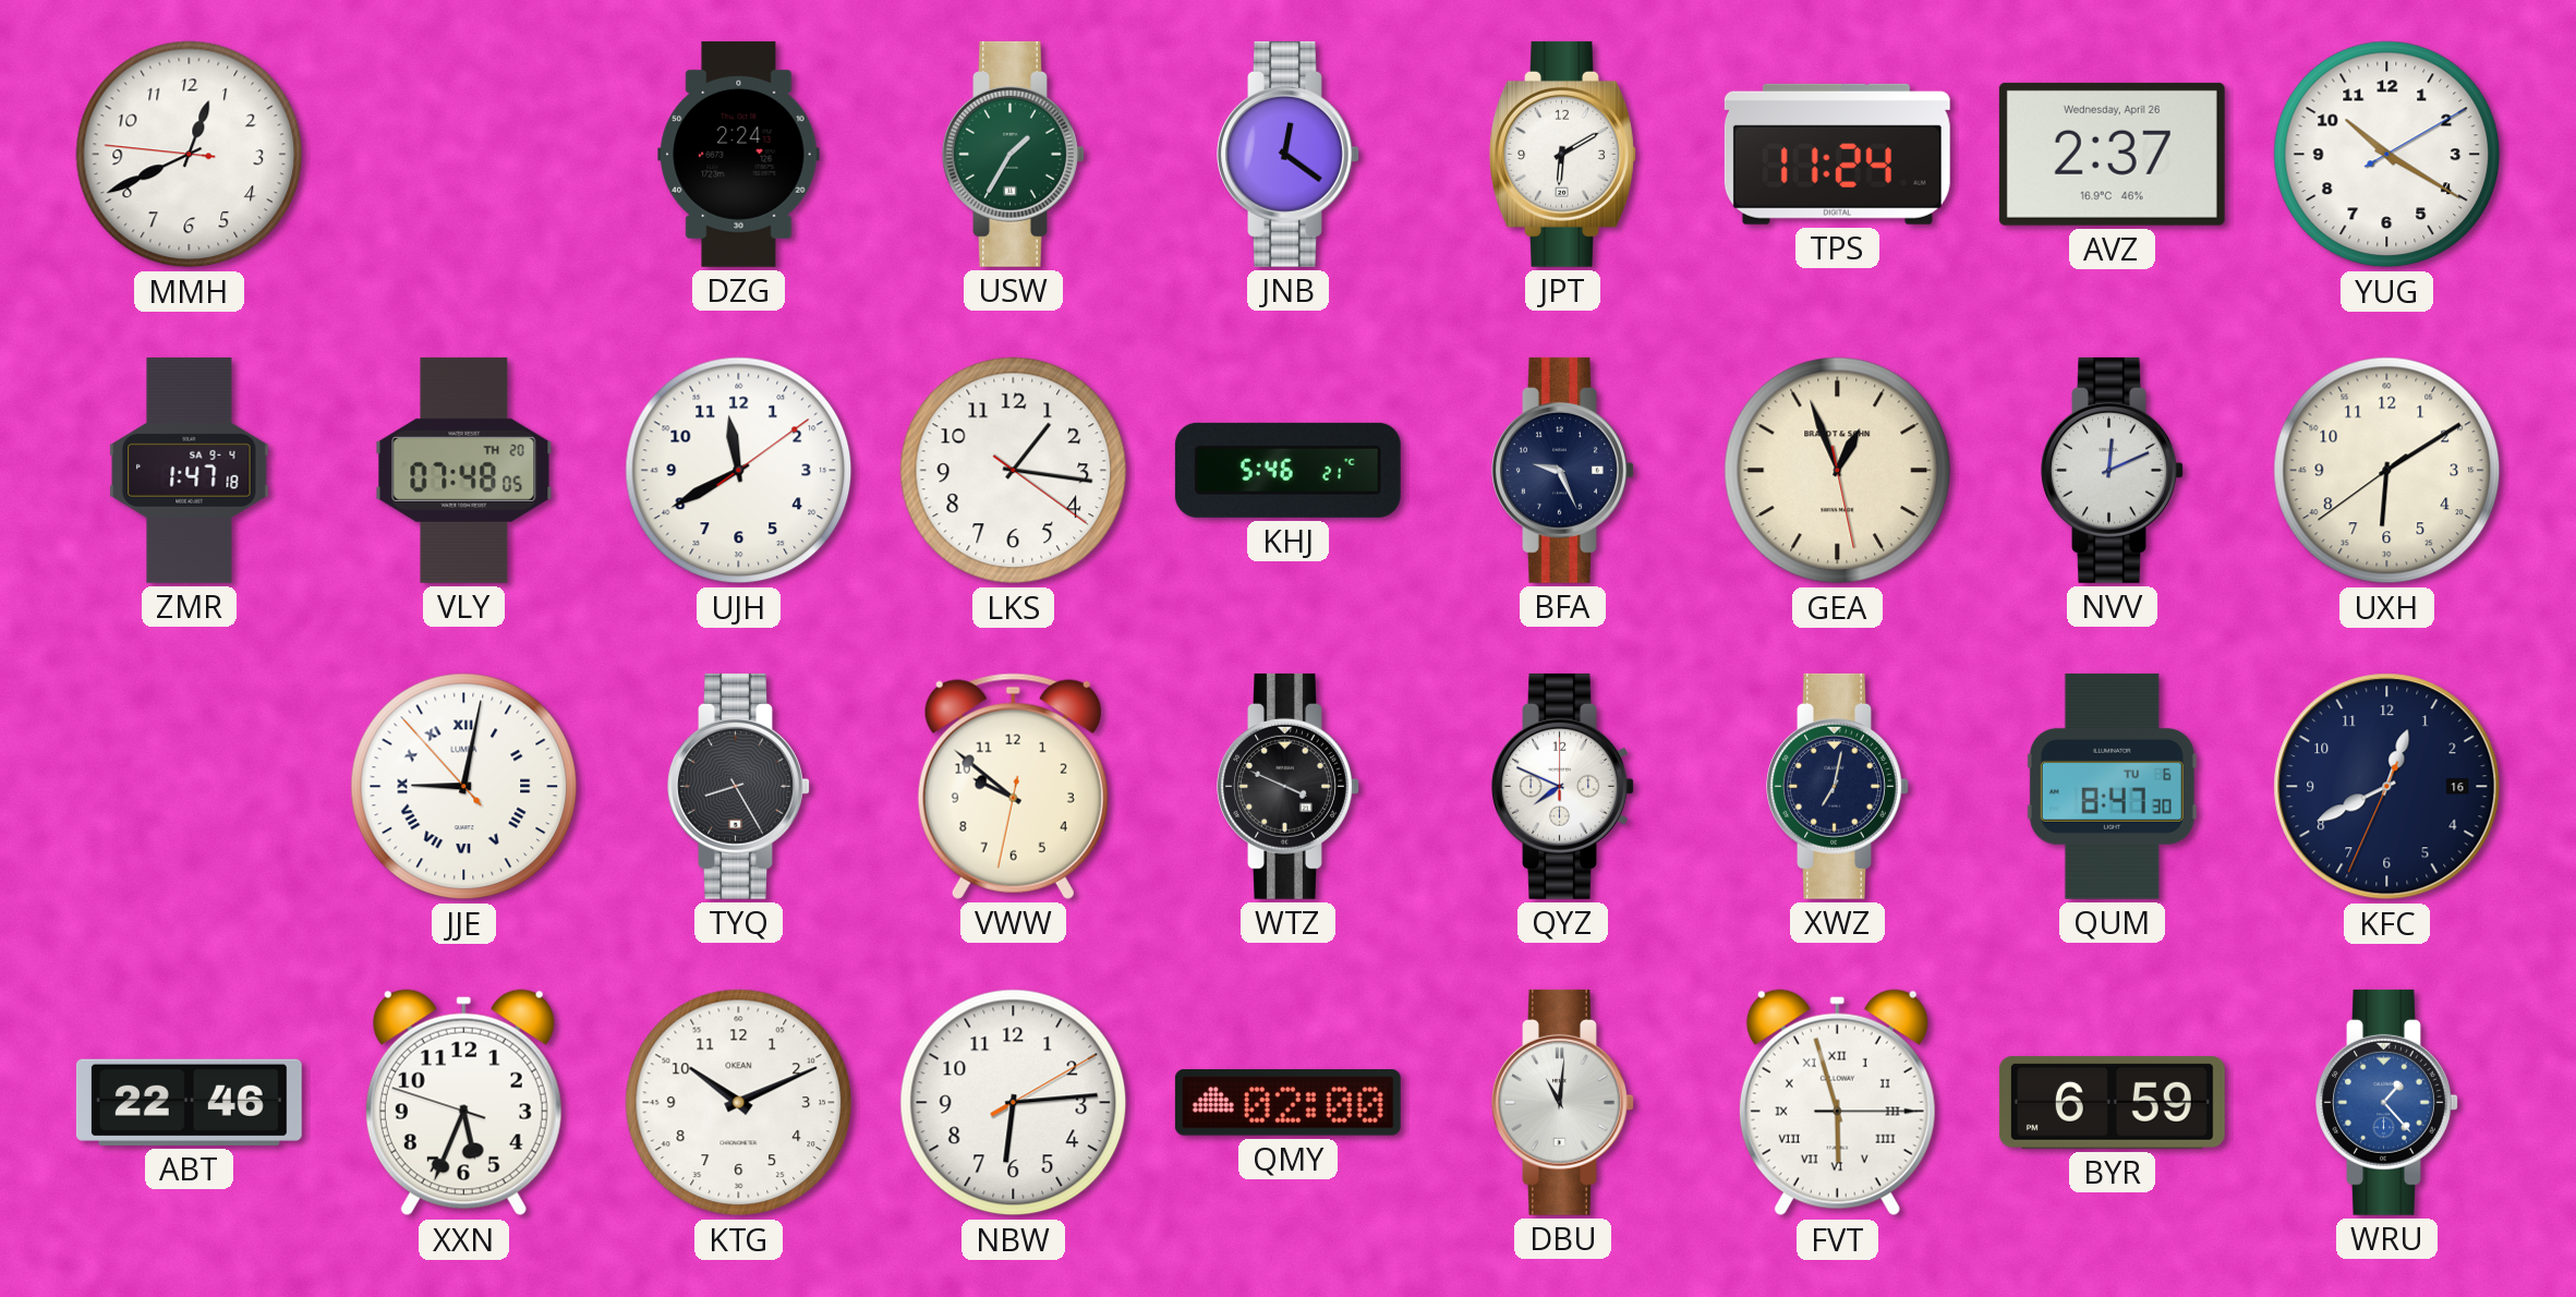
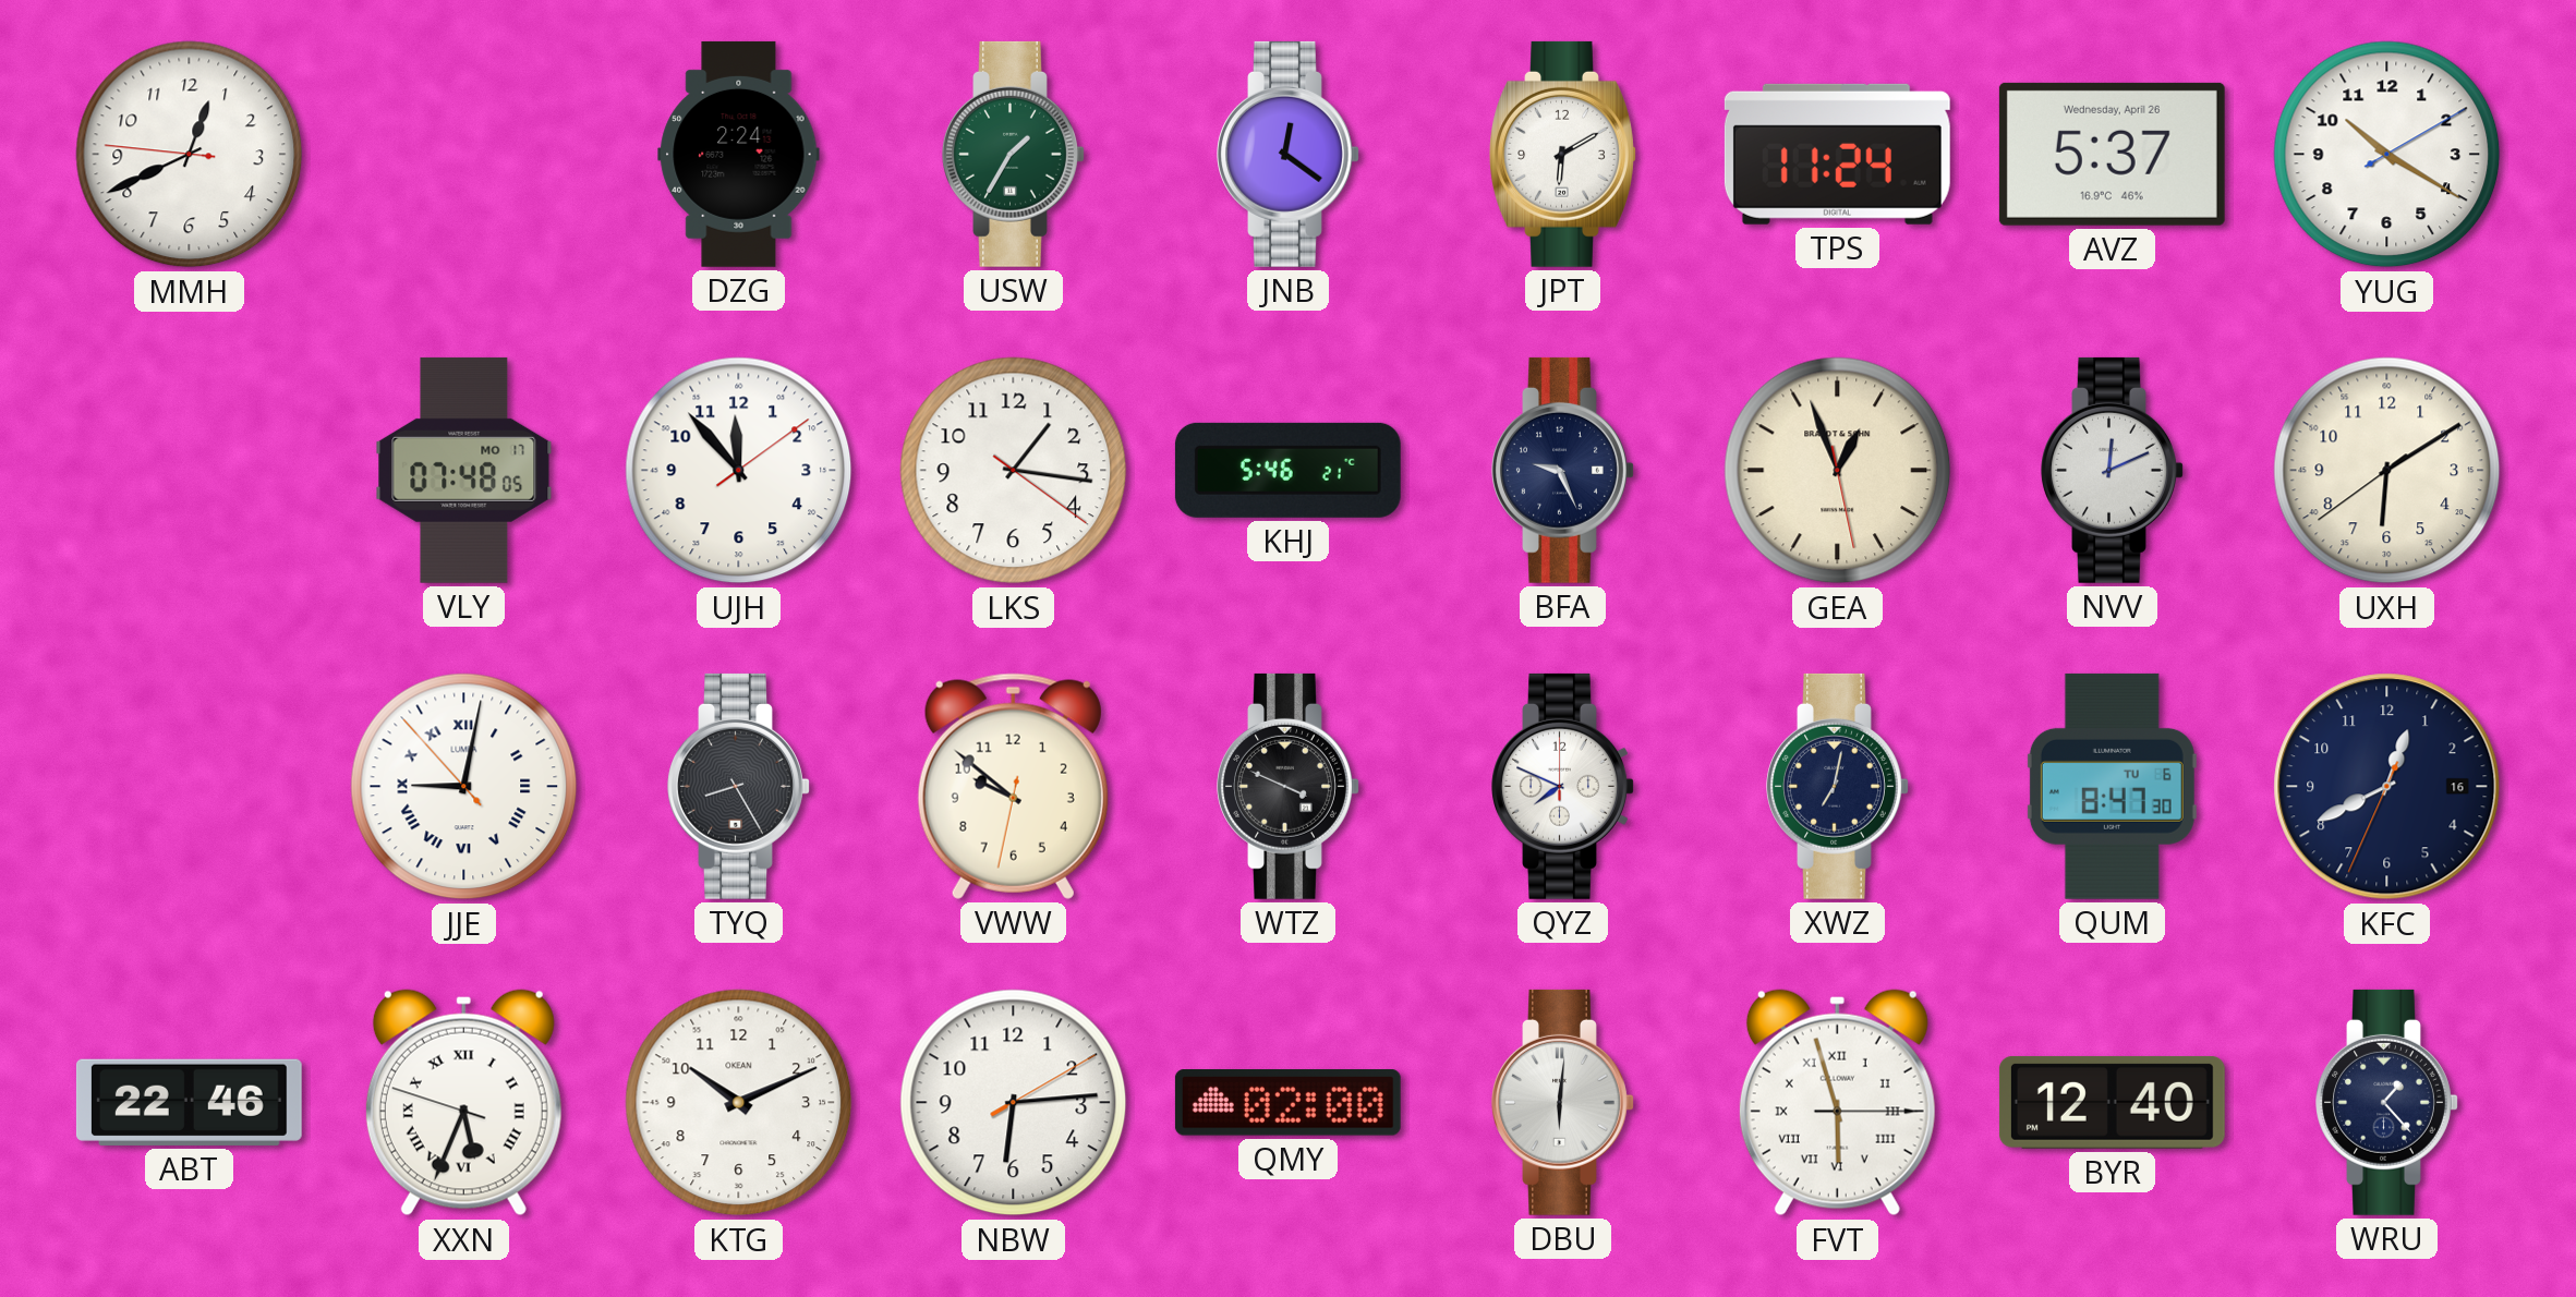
AVZ: 2:37 -> 5:37 (2112, 154)
ZMR: 1:47 -> none (190, 470)
VLY date: TH 20 -> MO 17 (464, 470)
UJH: 11:40 -> 11:53 (739, 471)
XXN numerals: Arabic -> Roman (463, 1103)
DBU: 11:01 -> 6:01 (1563, 1102)
BYR: 6:59 -> 12:40 (2112, 1102)
WRU dial: blue -> navy (2387, 1102)
